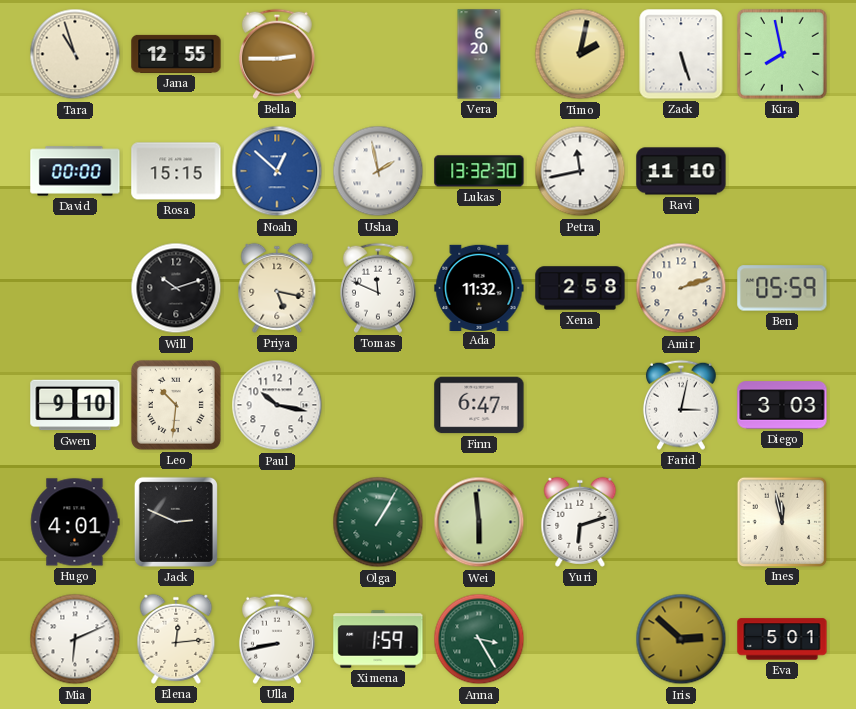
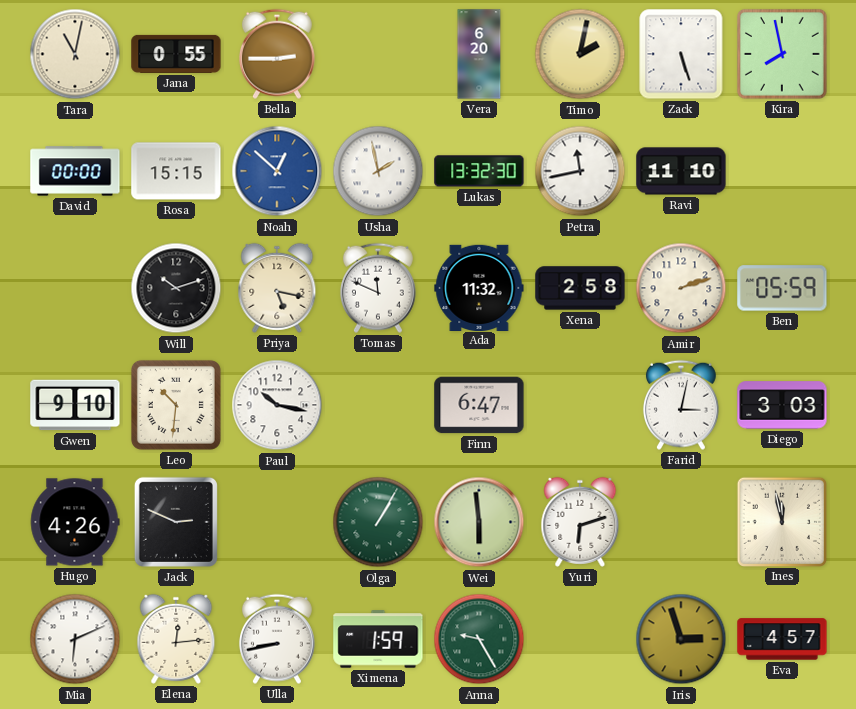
Tara: 10:57 -> 11:02 (75, 54)
Jana: 12:55 -> 0:55 (176, 54)
Hugo: 4:01 -> 4:26 (75, 522)
Anna: 3:25 -> 9:25 (479, 639)
Iris: 2:52 -> 2:57 (681, 639)
Eva: 5:01 -> 4:57 (782, 639)
